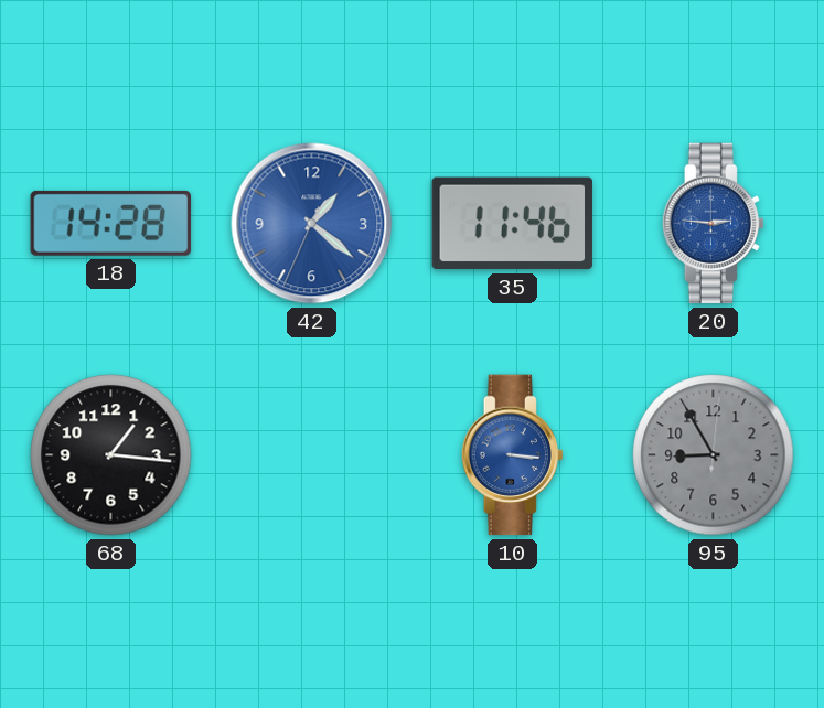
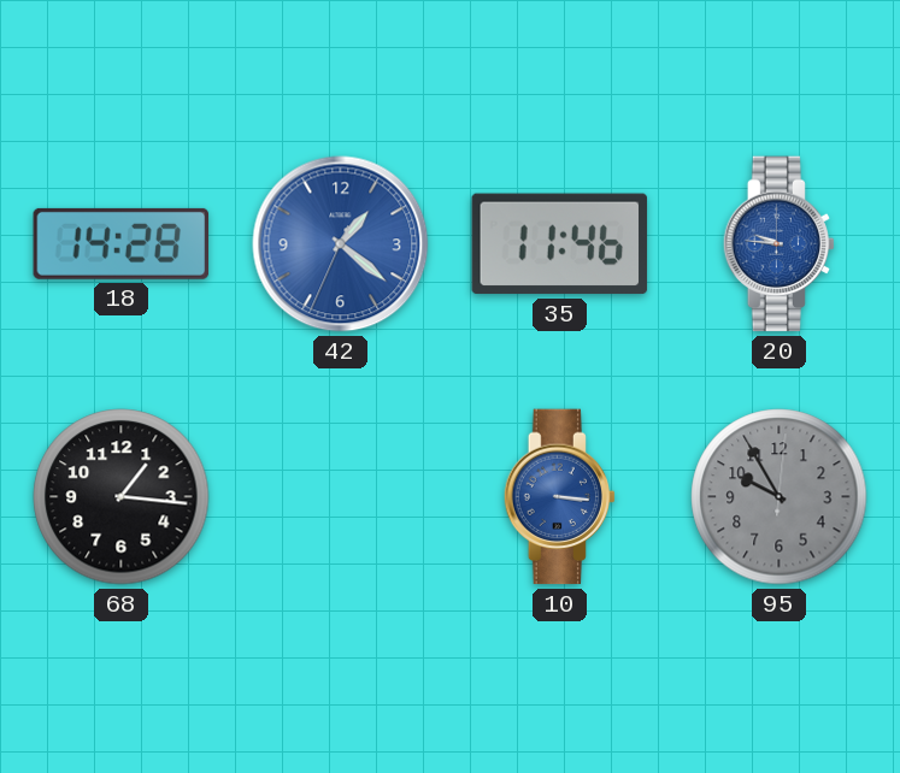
20: 2:46 -> 9:46 (780, 244)
95: 8:55 -> 9:55 (780, 497)
